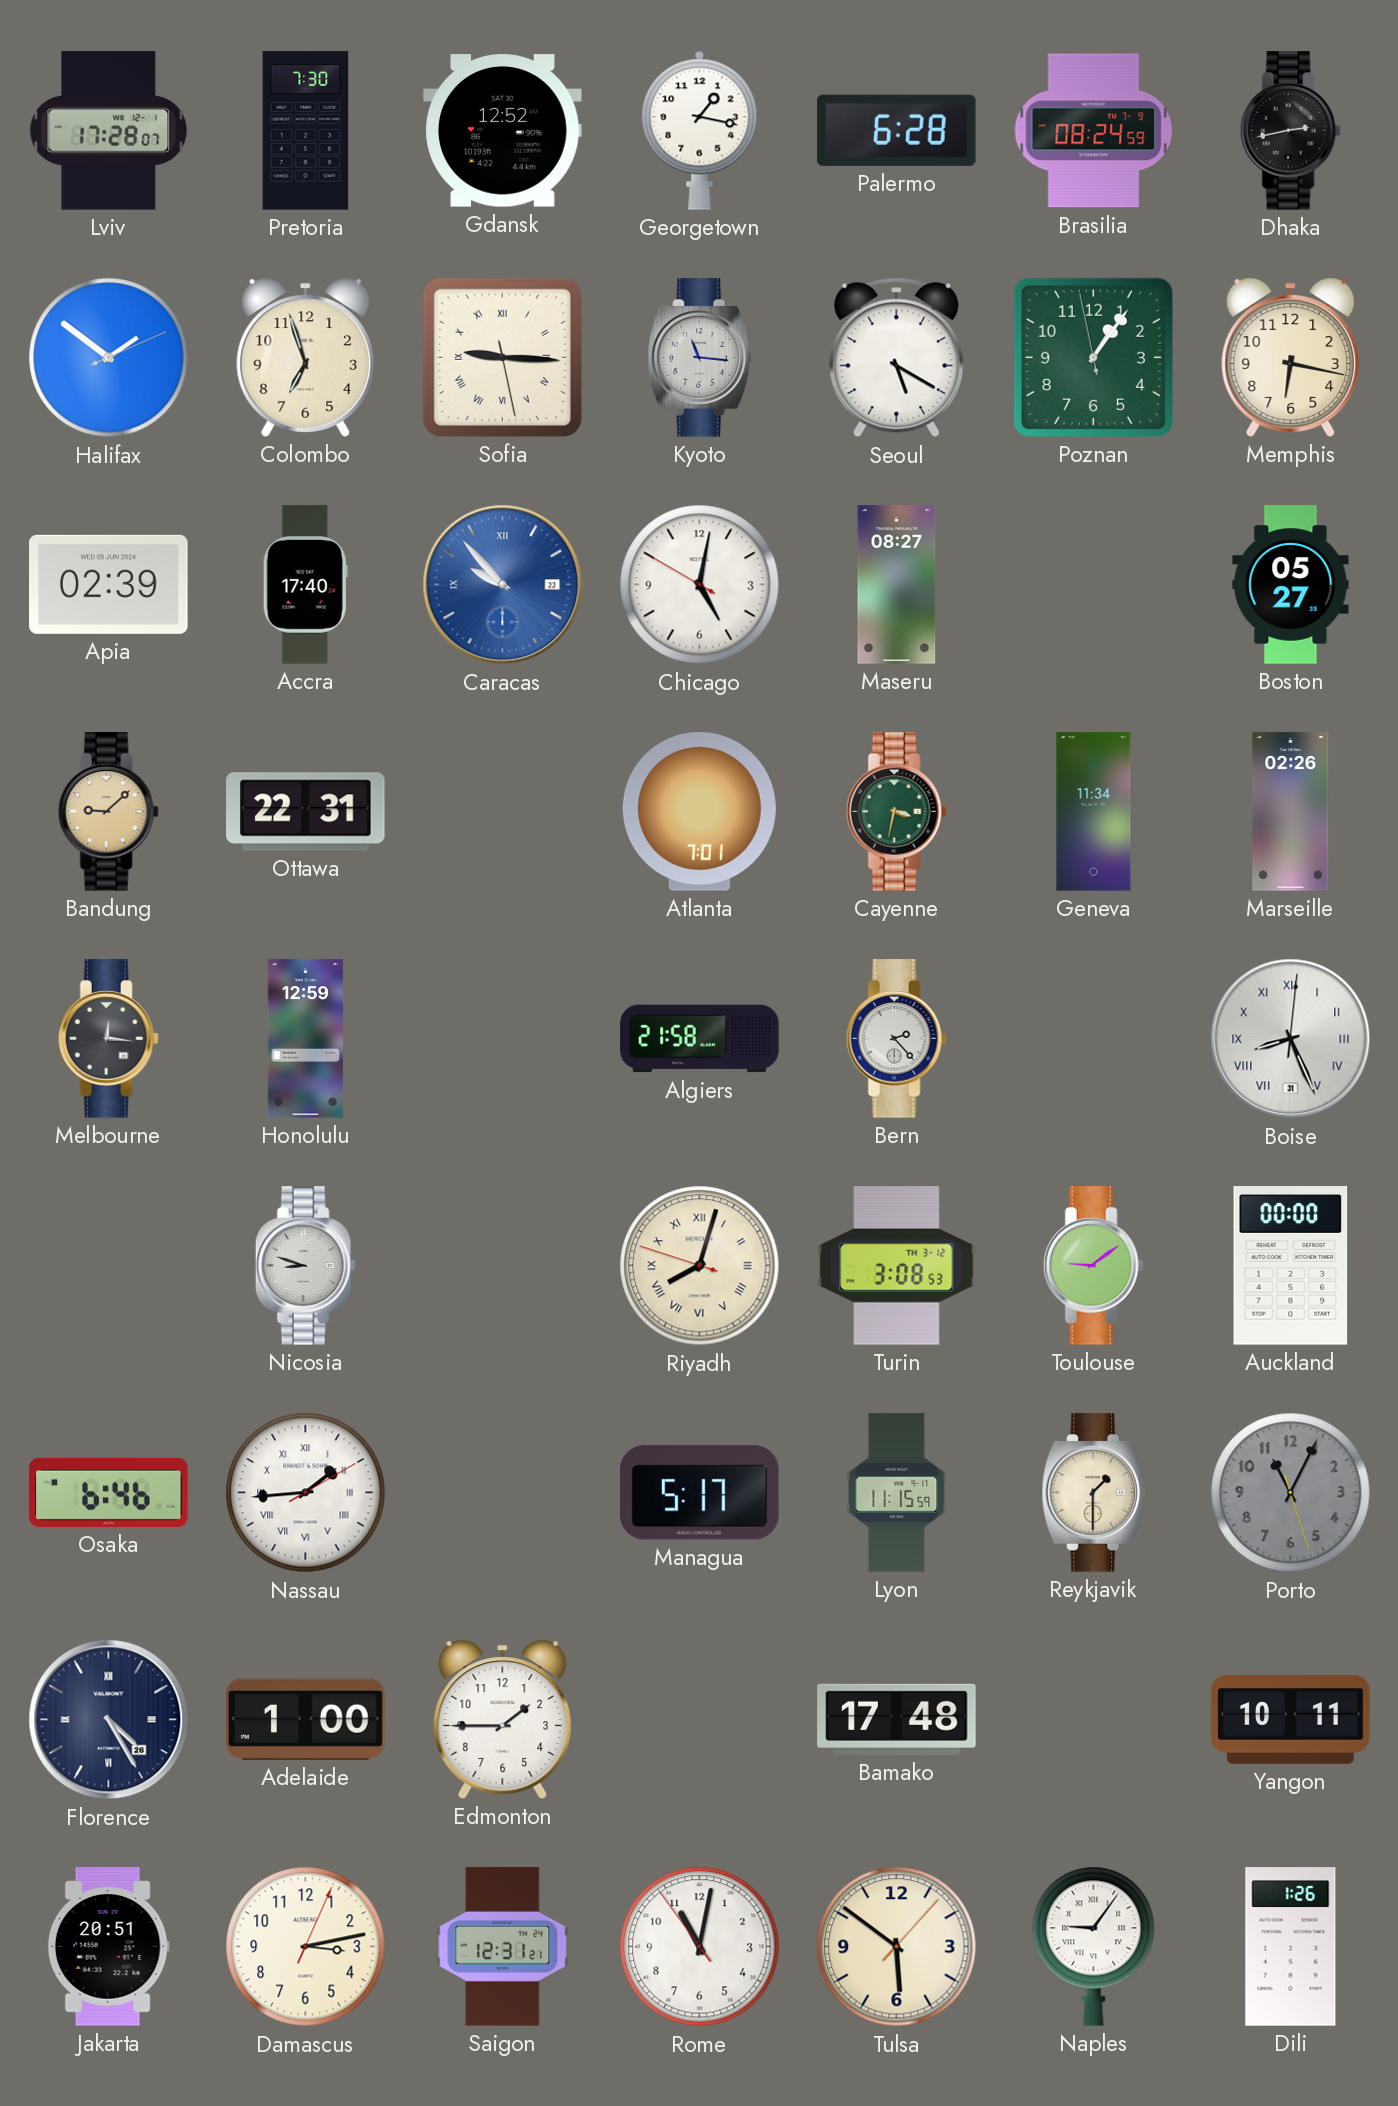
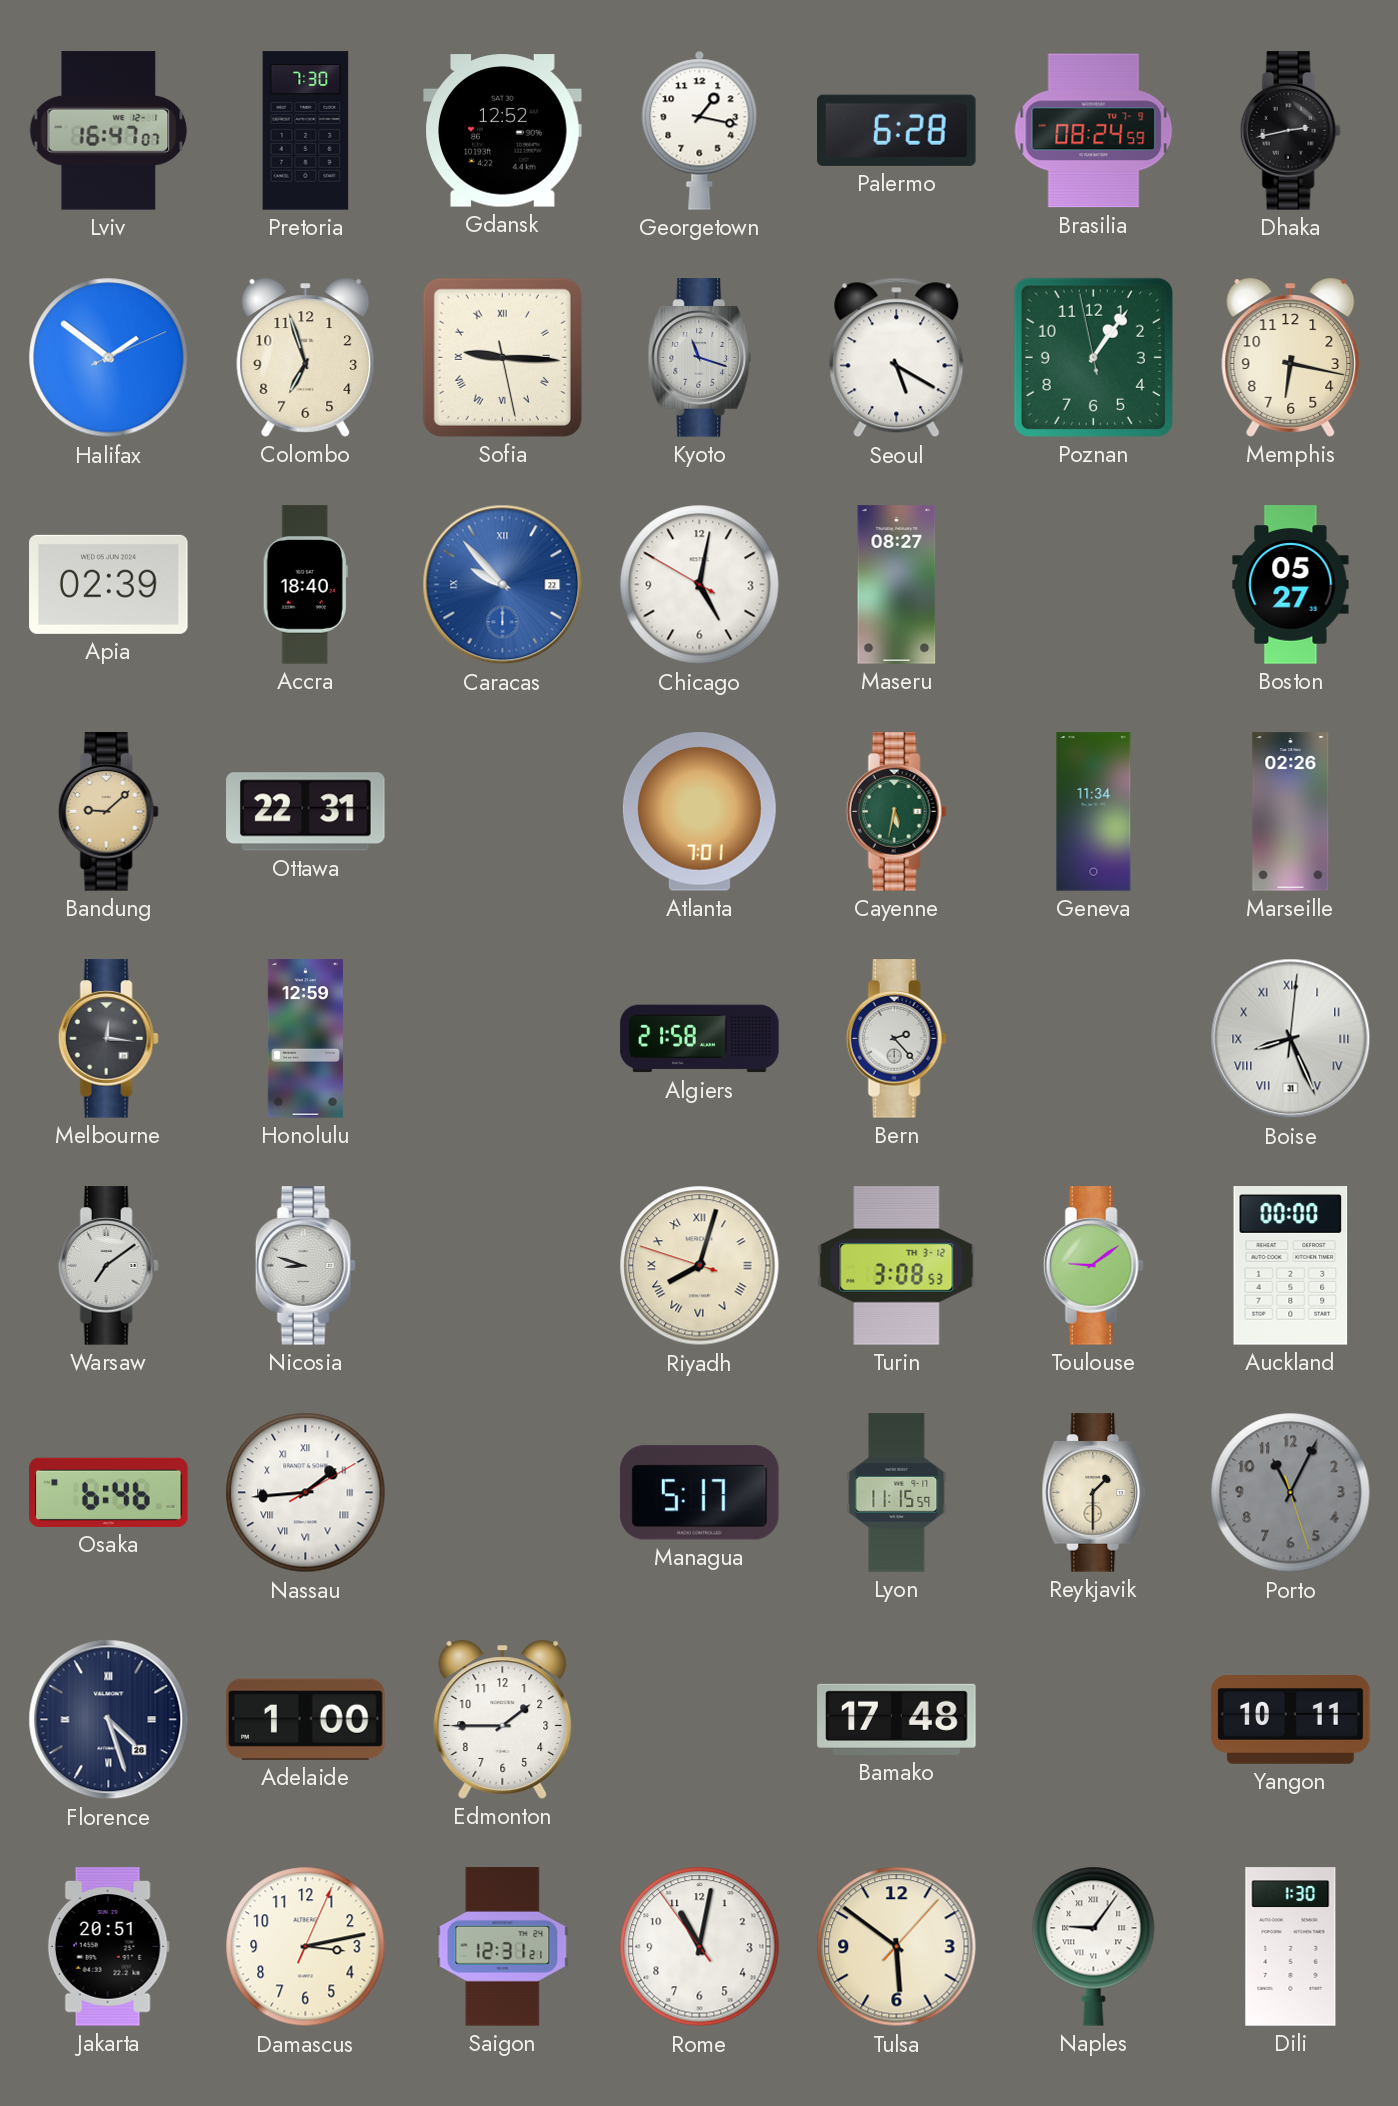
Lviv: 17:28 -> 16:47 (109, 131)
Kyoto: 11:16 -> 11:18 (700, 358)
Accra: 17:40 -> 18:40 (305, 585)
Cayenne: 3:32 -> 5:32 (896, 812)
Warsaw: none -> 7:09 (108, 1266)
Florence: 4:25 -> 4:27 (109, 1720)
Dili: 1:26 -> 1:30 (1291, 1947)
